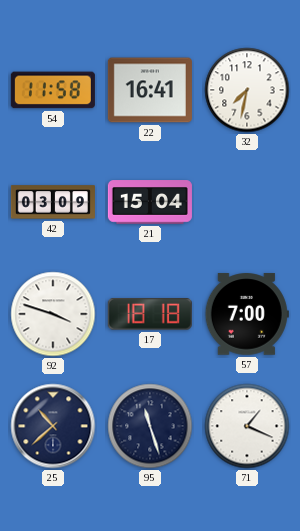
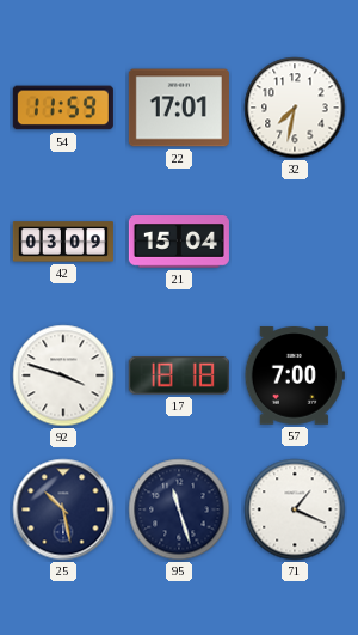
54: 11:58 -> 11:59 (63, 108)
22: 16:41 -> 17:01 (179, 108)
25: 10:38 -> 10:28 (63, 509)
